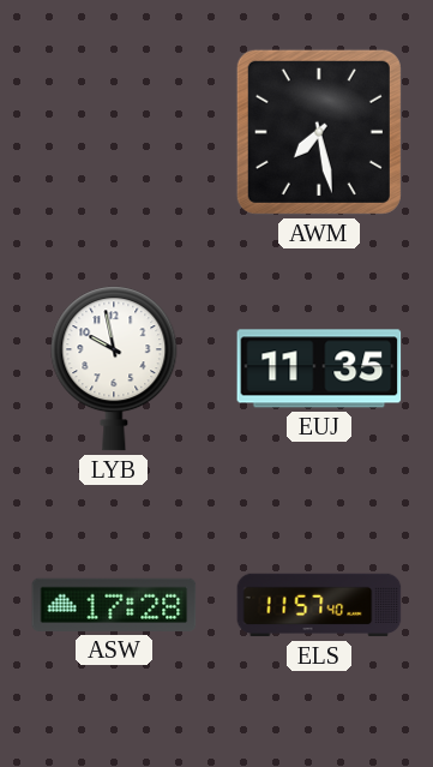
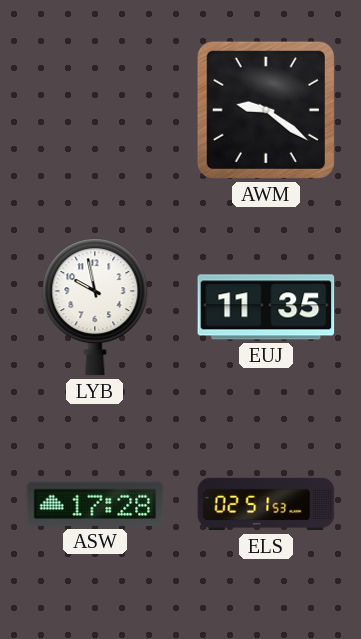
AWM: 7:28 -> 9:21 (266, 110)
ELS: 11:57 -> 02:51 (266, 504)
